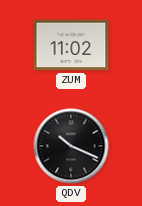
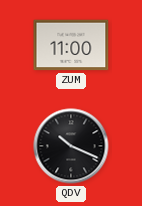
ZUM: 11:02 -> 11:00 (71, 45)
